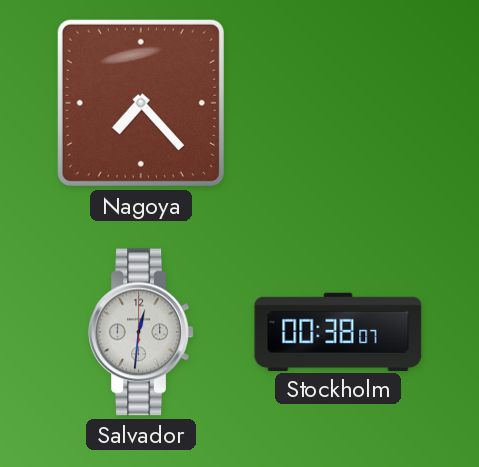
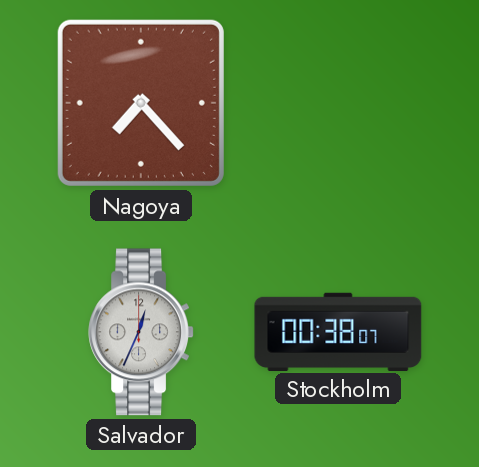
Salvador: 12:31 -> 12:34 (141, 332)
